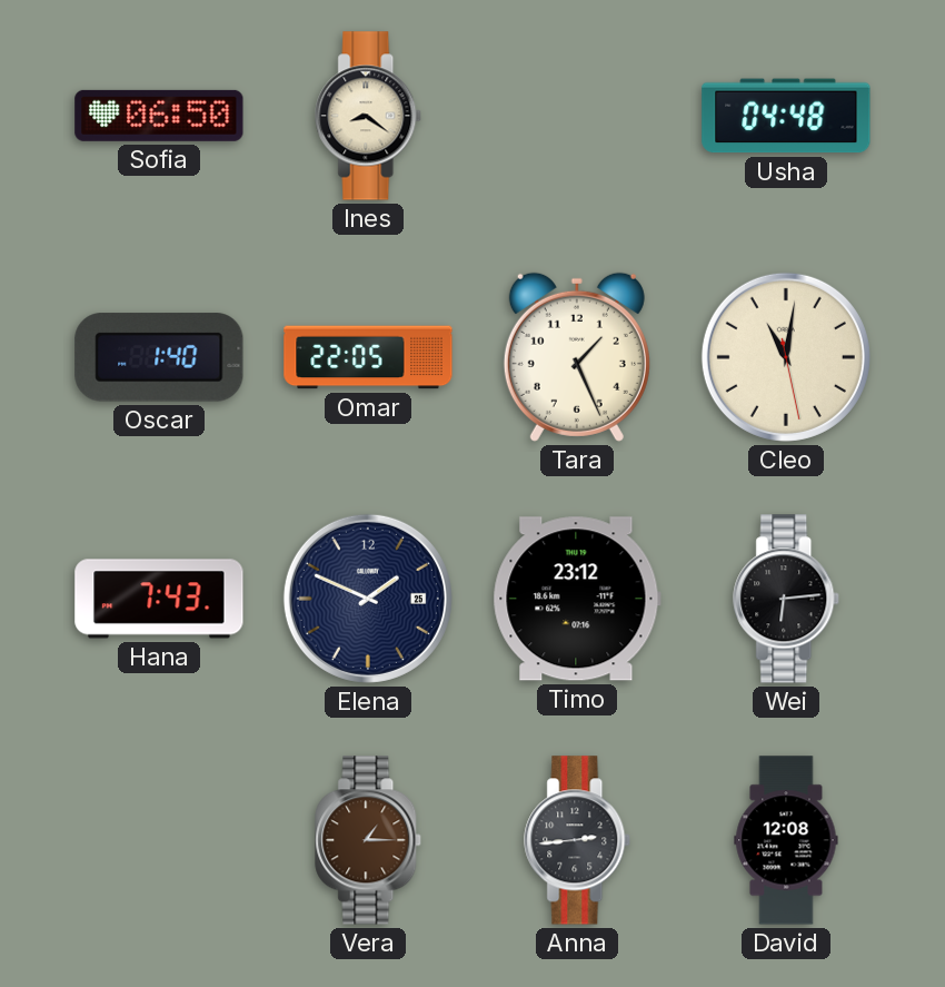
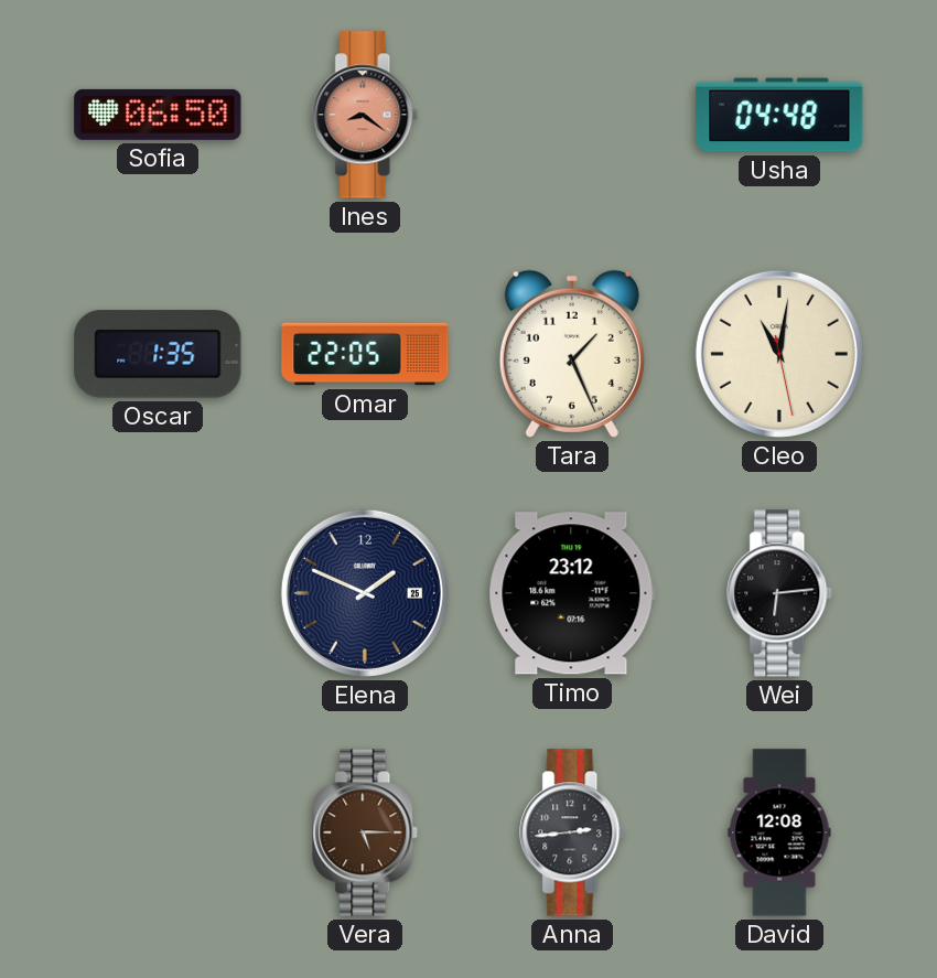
Ines dial: cream -> salmon (366, 115)
Oscar: 1:40 -> 1:35 (158, 354)
Hana: 7:43 -> none (159, 599)
Vera: 1:15 -> 5:15 (366, 832)
